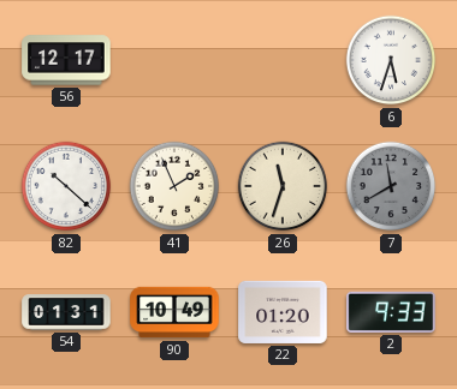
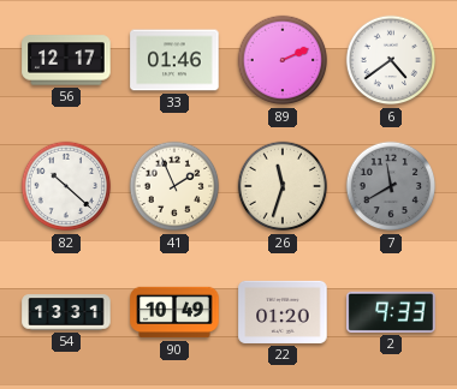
33: none -> 01:46 (174, 60)
89: none -> 2:11 (283, 60)
6: 5:33 -> 4:39 (391, 60)
54: 01:31 -> 13:31 (66, 312)
